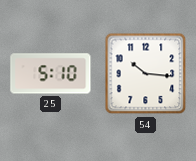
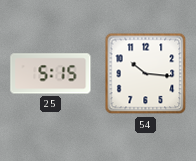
25: 5:10 -> 5:15 (51, 74)
